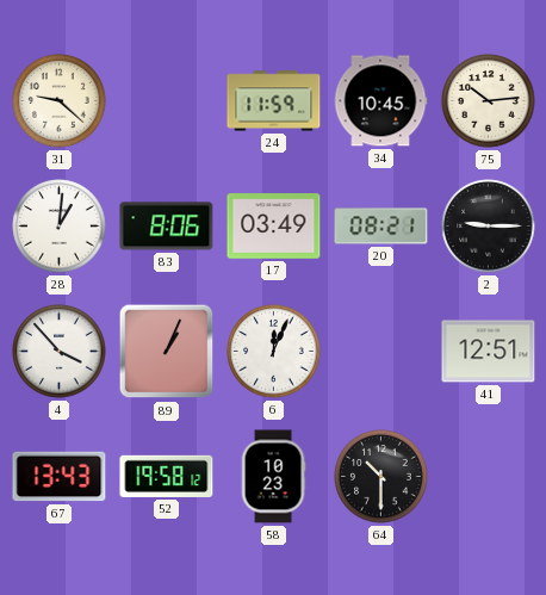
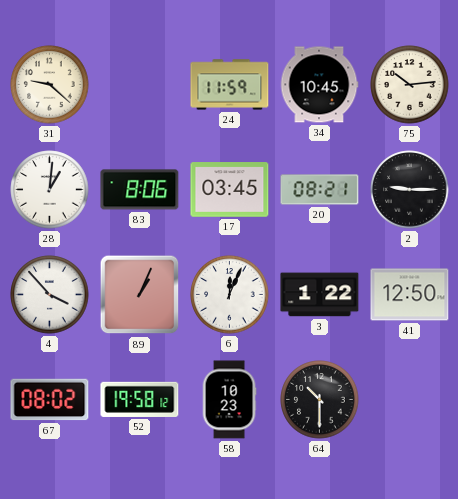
17: 03:49 -> 03:45 (230, 190)
3: none -> 1:22 (320, 295)
41: 12:51 -> 12:50 (410, 295)
67: 13:43 -> 08:02 (50, 400)
